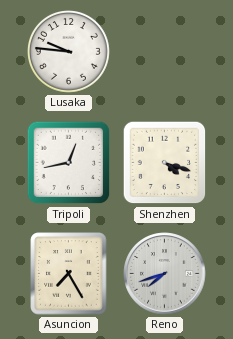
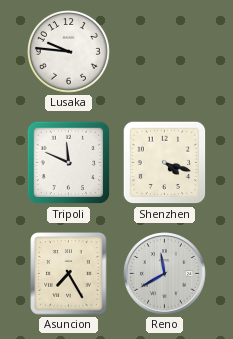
Tripoli: 12:43 -> 11:49 (69, 163)
Reno: 7:42 -> 11:40 (165, 274)
